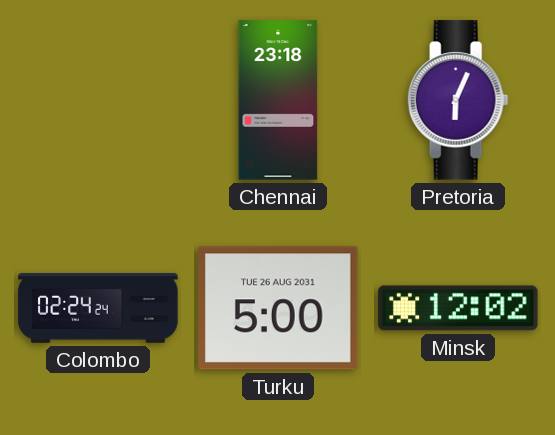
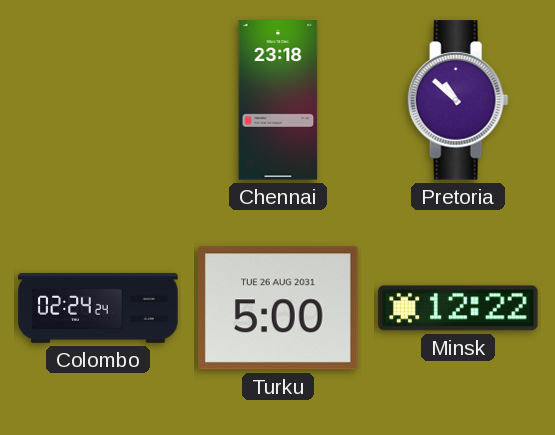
Pretoria: 6:04 -> 10:52 (458, 100)
Minsk: 12:02 -> 12:22 (458, 308)
